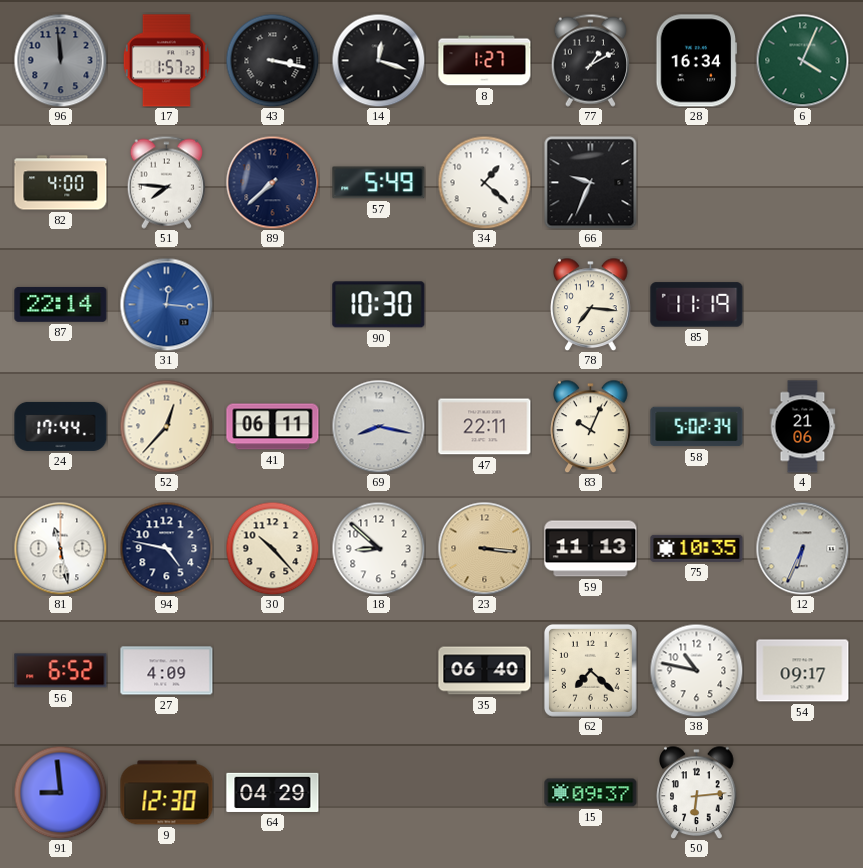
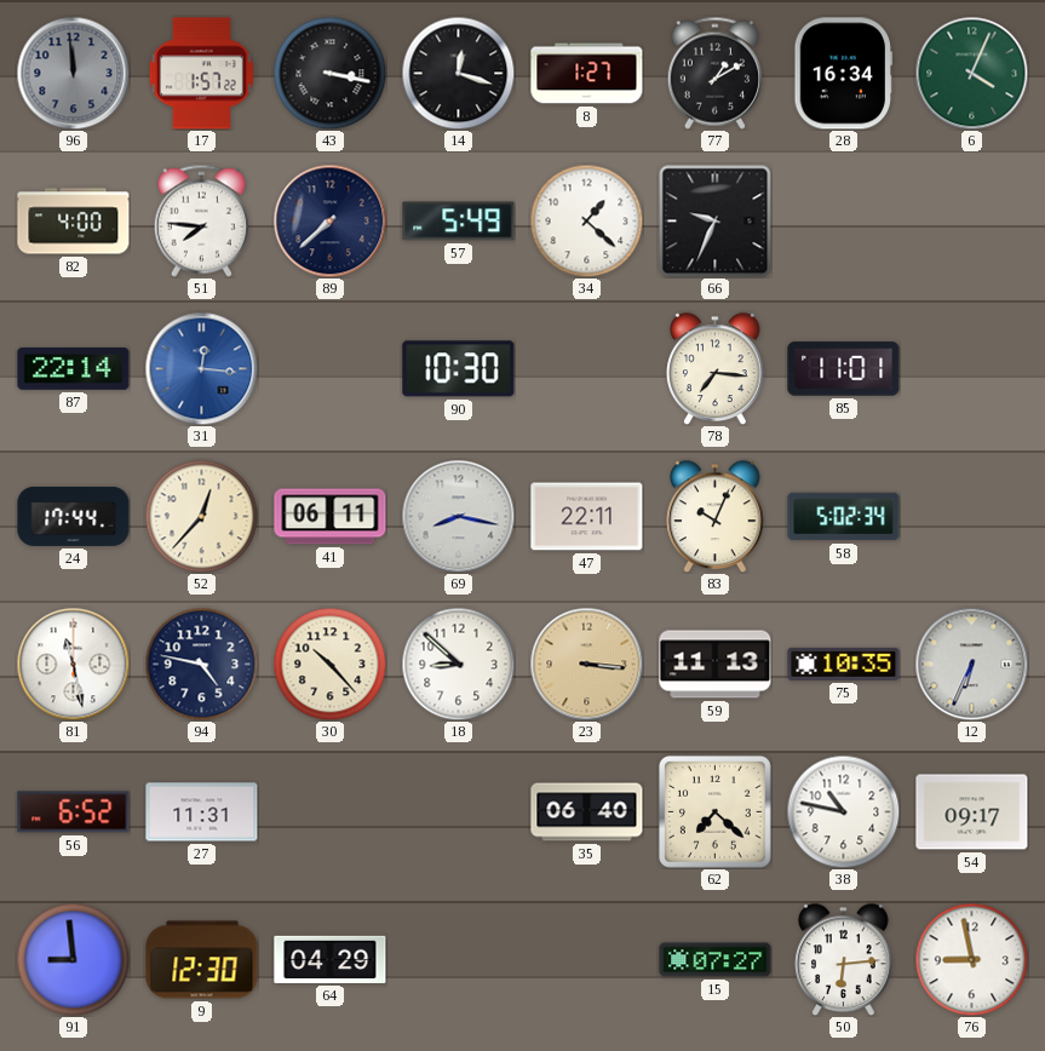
85: 11:19 -> 11:01 (844, 369)
4: 21:06 -> none (803, 427)
27: 4:09 -> 11:31 (202, 812)
15: 09:37 -> 07:27 (716, 960)
76: none -> 8:58 (971, 959)
